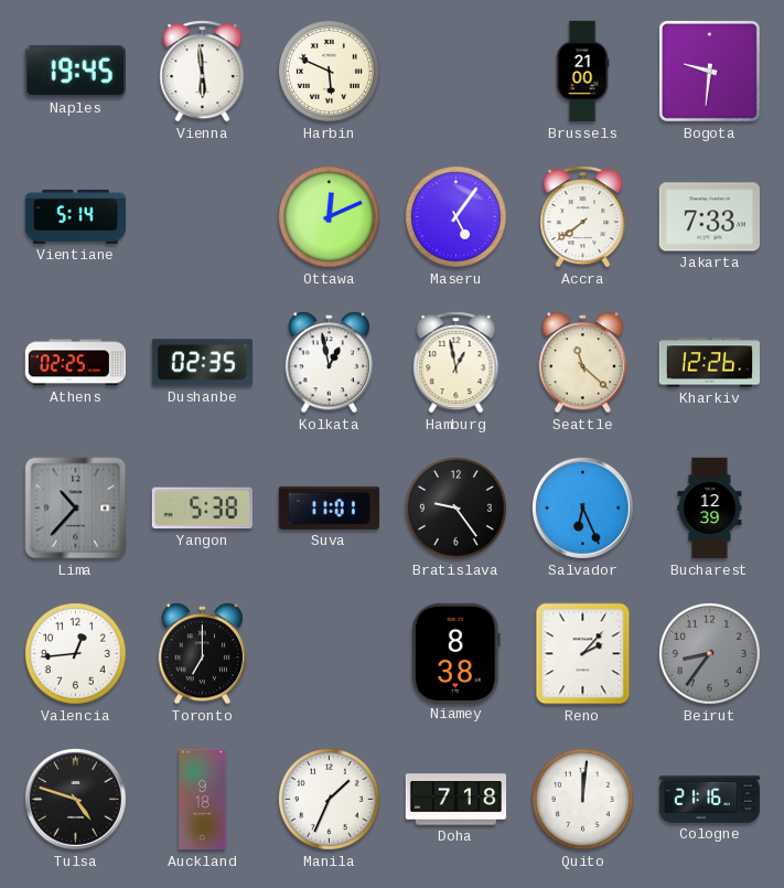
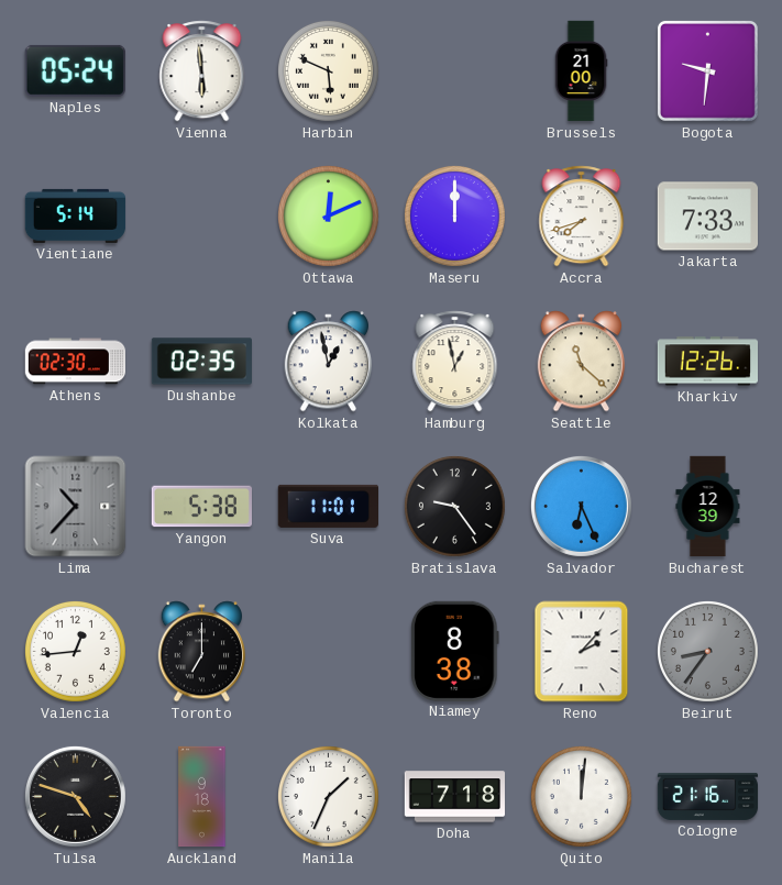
Naples: 19:45 -> 05:24 (75, 70)
Maseru: 5:06 -> 12:00 (454, 215)
Accra: 7:39 -> 7:42 (582, 217)
Athens: 02:25 -> 02:30 (75, 362)
